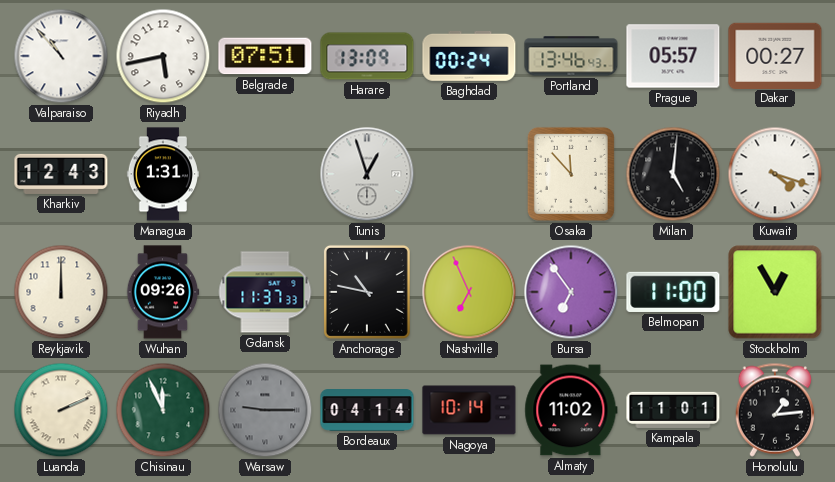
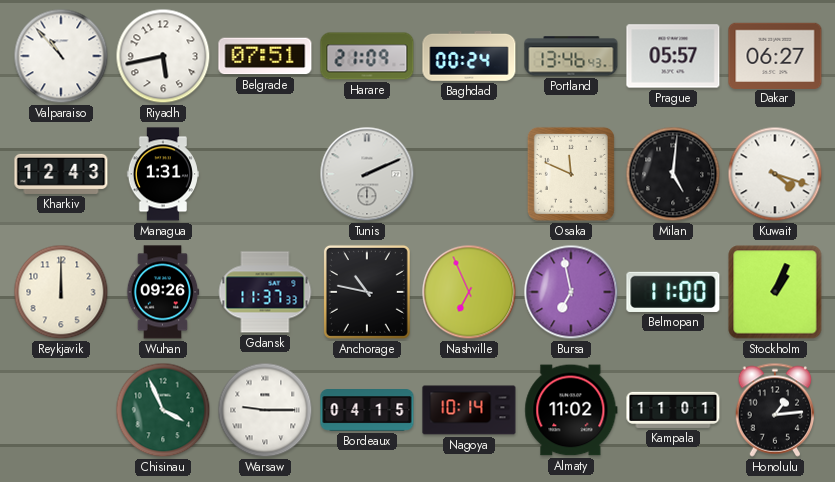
Harare: 13:09 -> 21:09 (367, 56)
Dakar: 00:27 -> 06:27 (775, 55)
Tunis: 12:57 -> 2:11 (367, 174)
Osaka: 11:53 -> 11:49 (571, 174)
Bursa: 6:54 -> 6:58 (571, 292)
Stockholm: 12:55 -> 1:04 (775, 292)
Luanda: 2:11 -> none (61, 410)
Chisinau: 11:56 -> 3:56 (163, 410)
Warsaw dial: grey -> white (265, 410)
Bordeaux: 04:14 -> 04:15 (367, 410)
